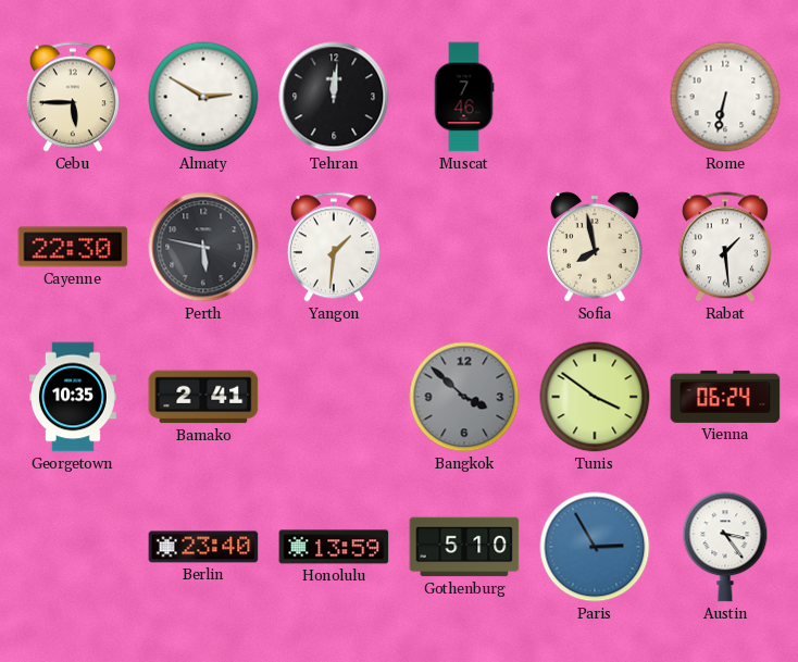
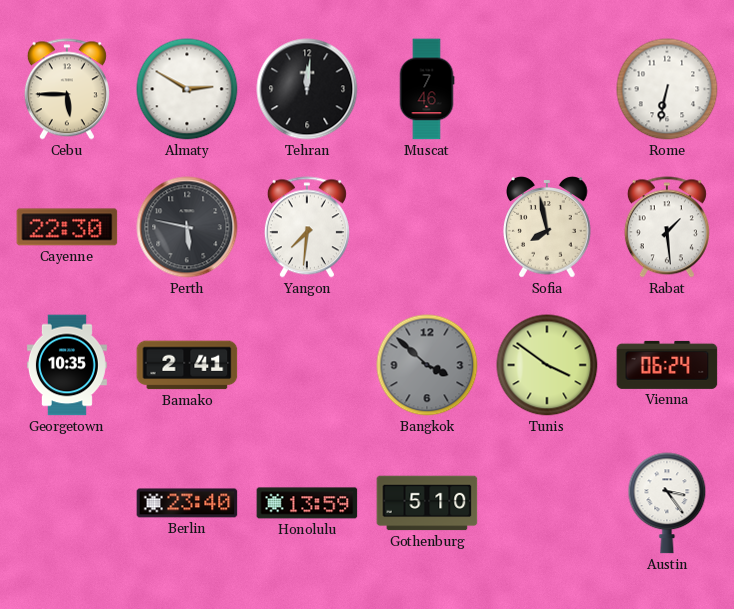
Yangon: 1:31 -> 7:31 (307, 227)
Paris: 2:55 -> none (595, 547)
